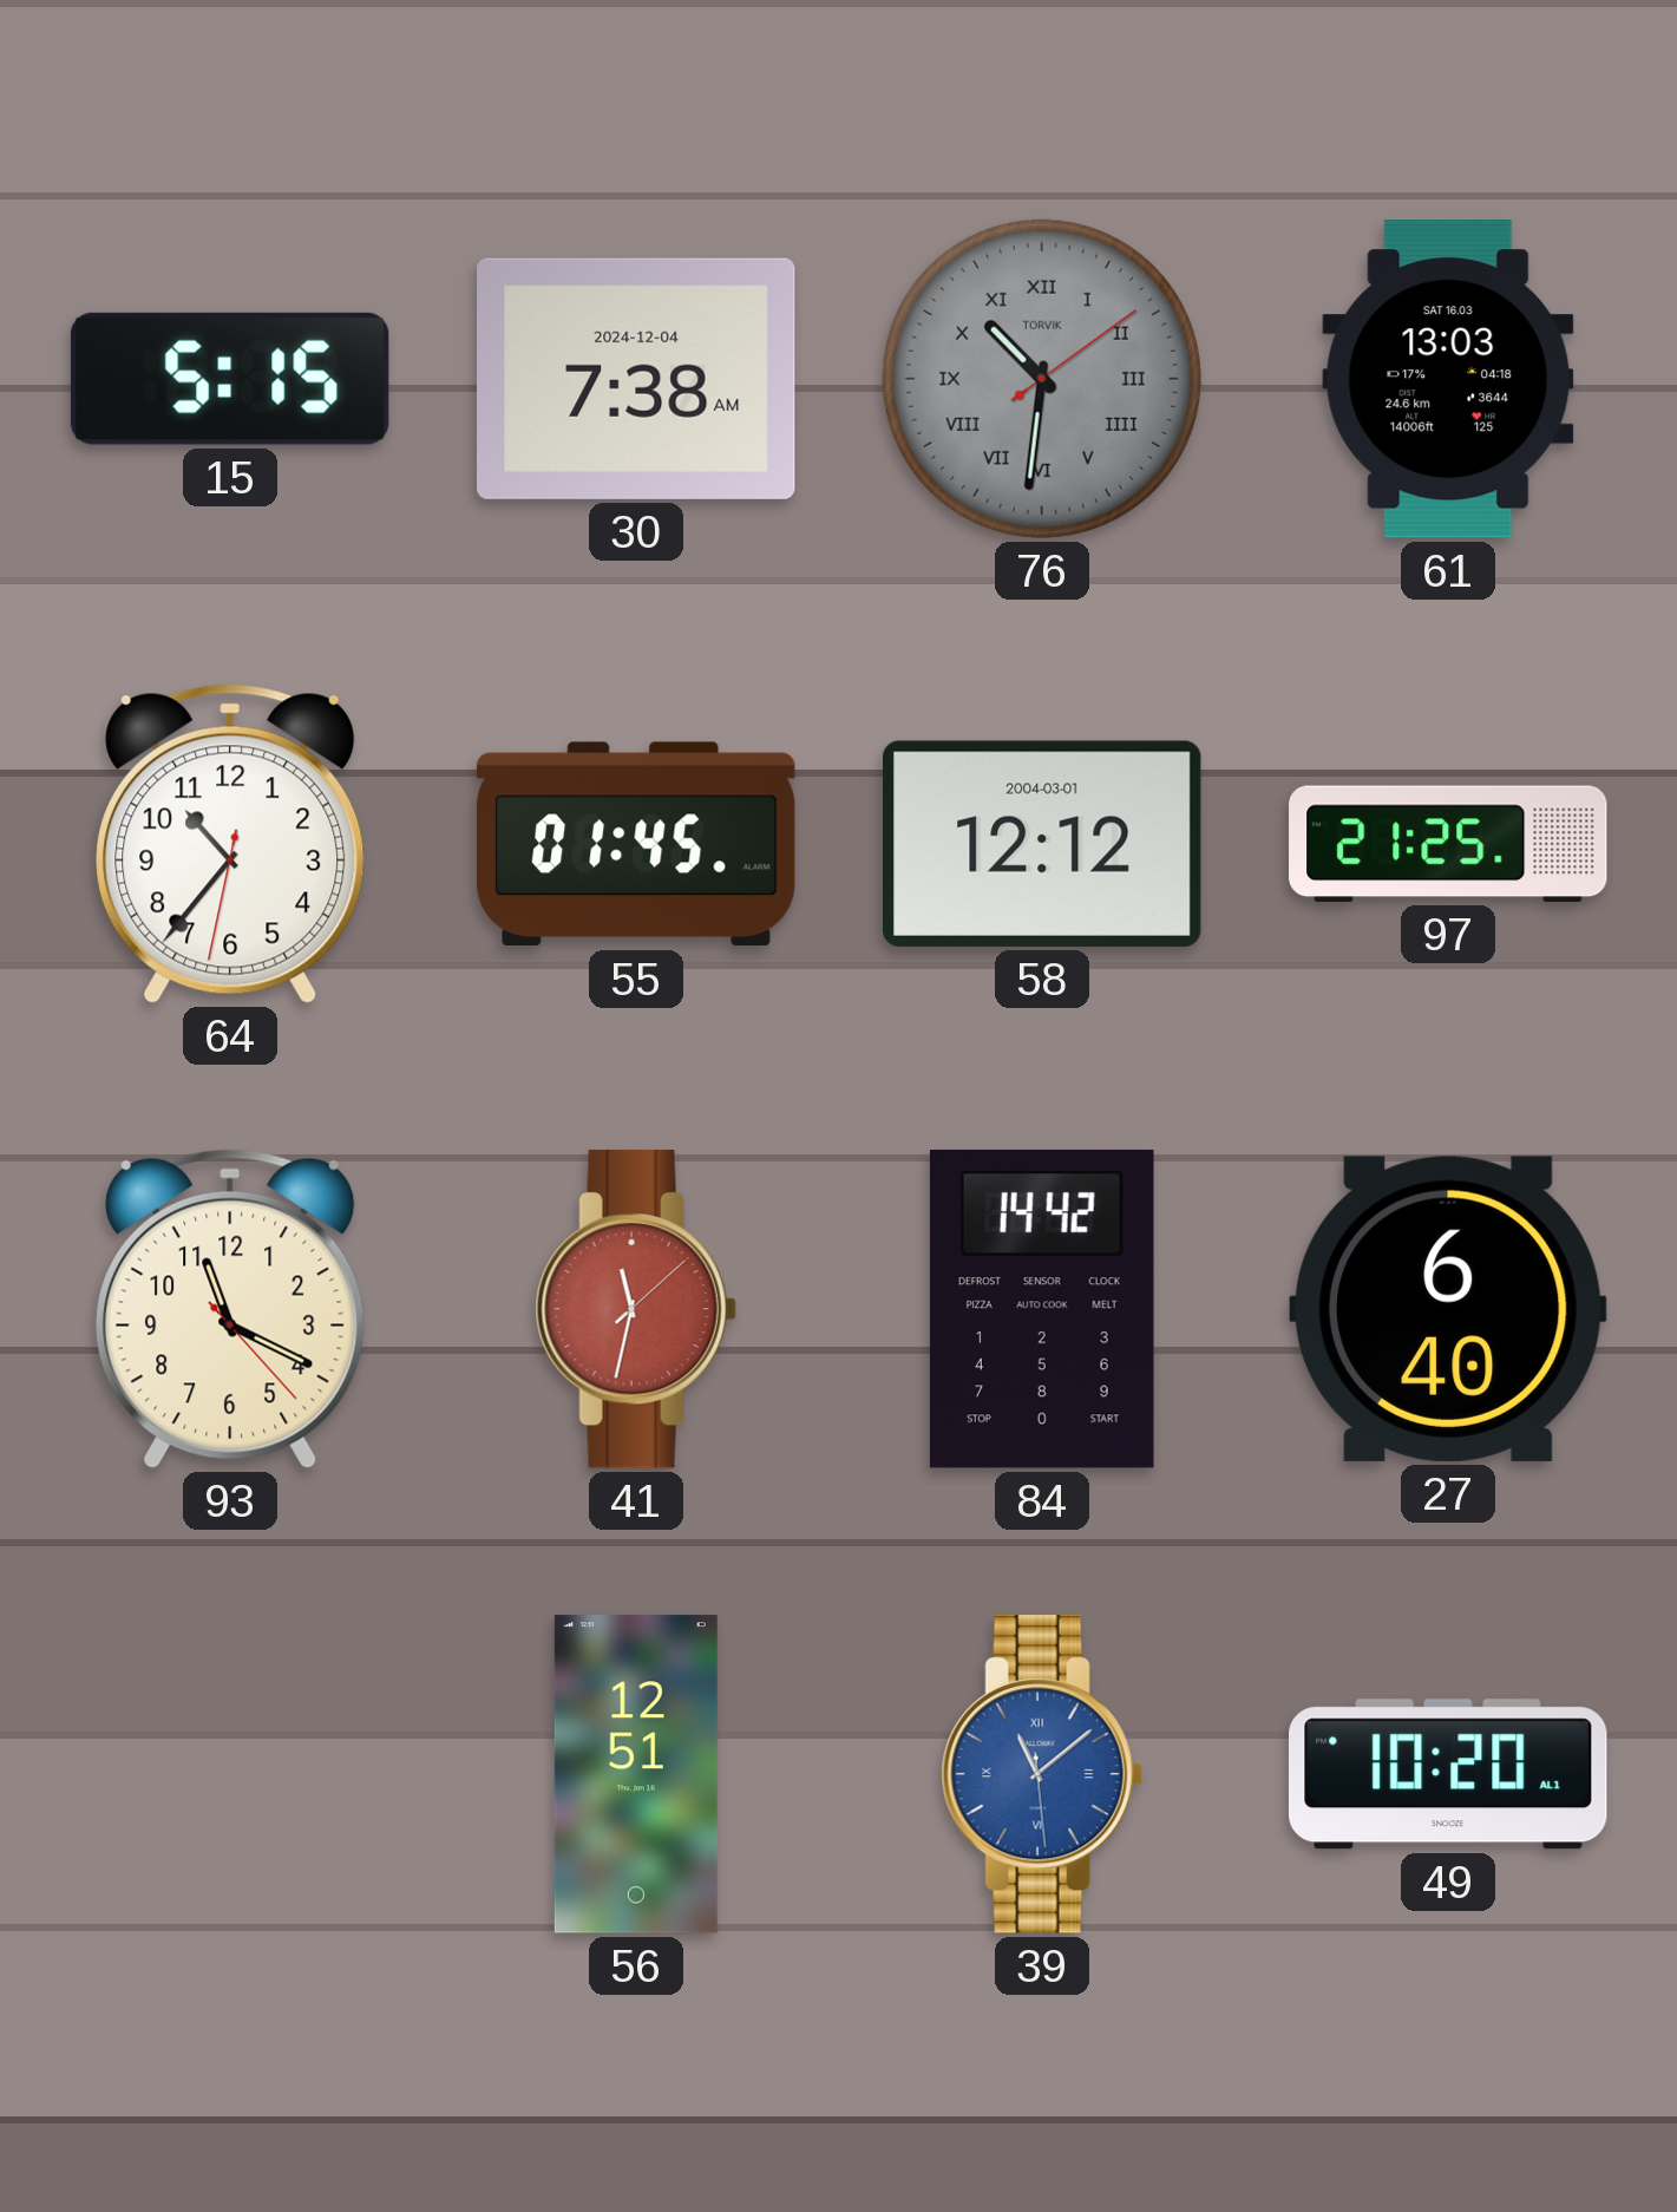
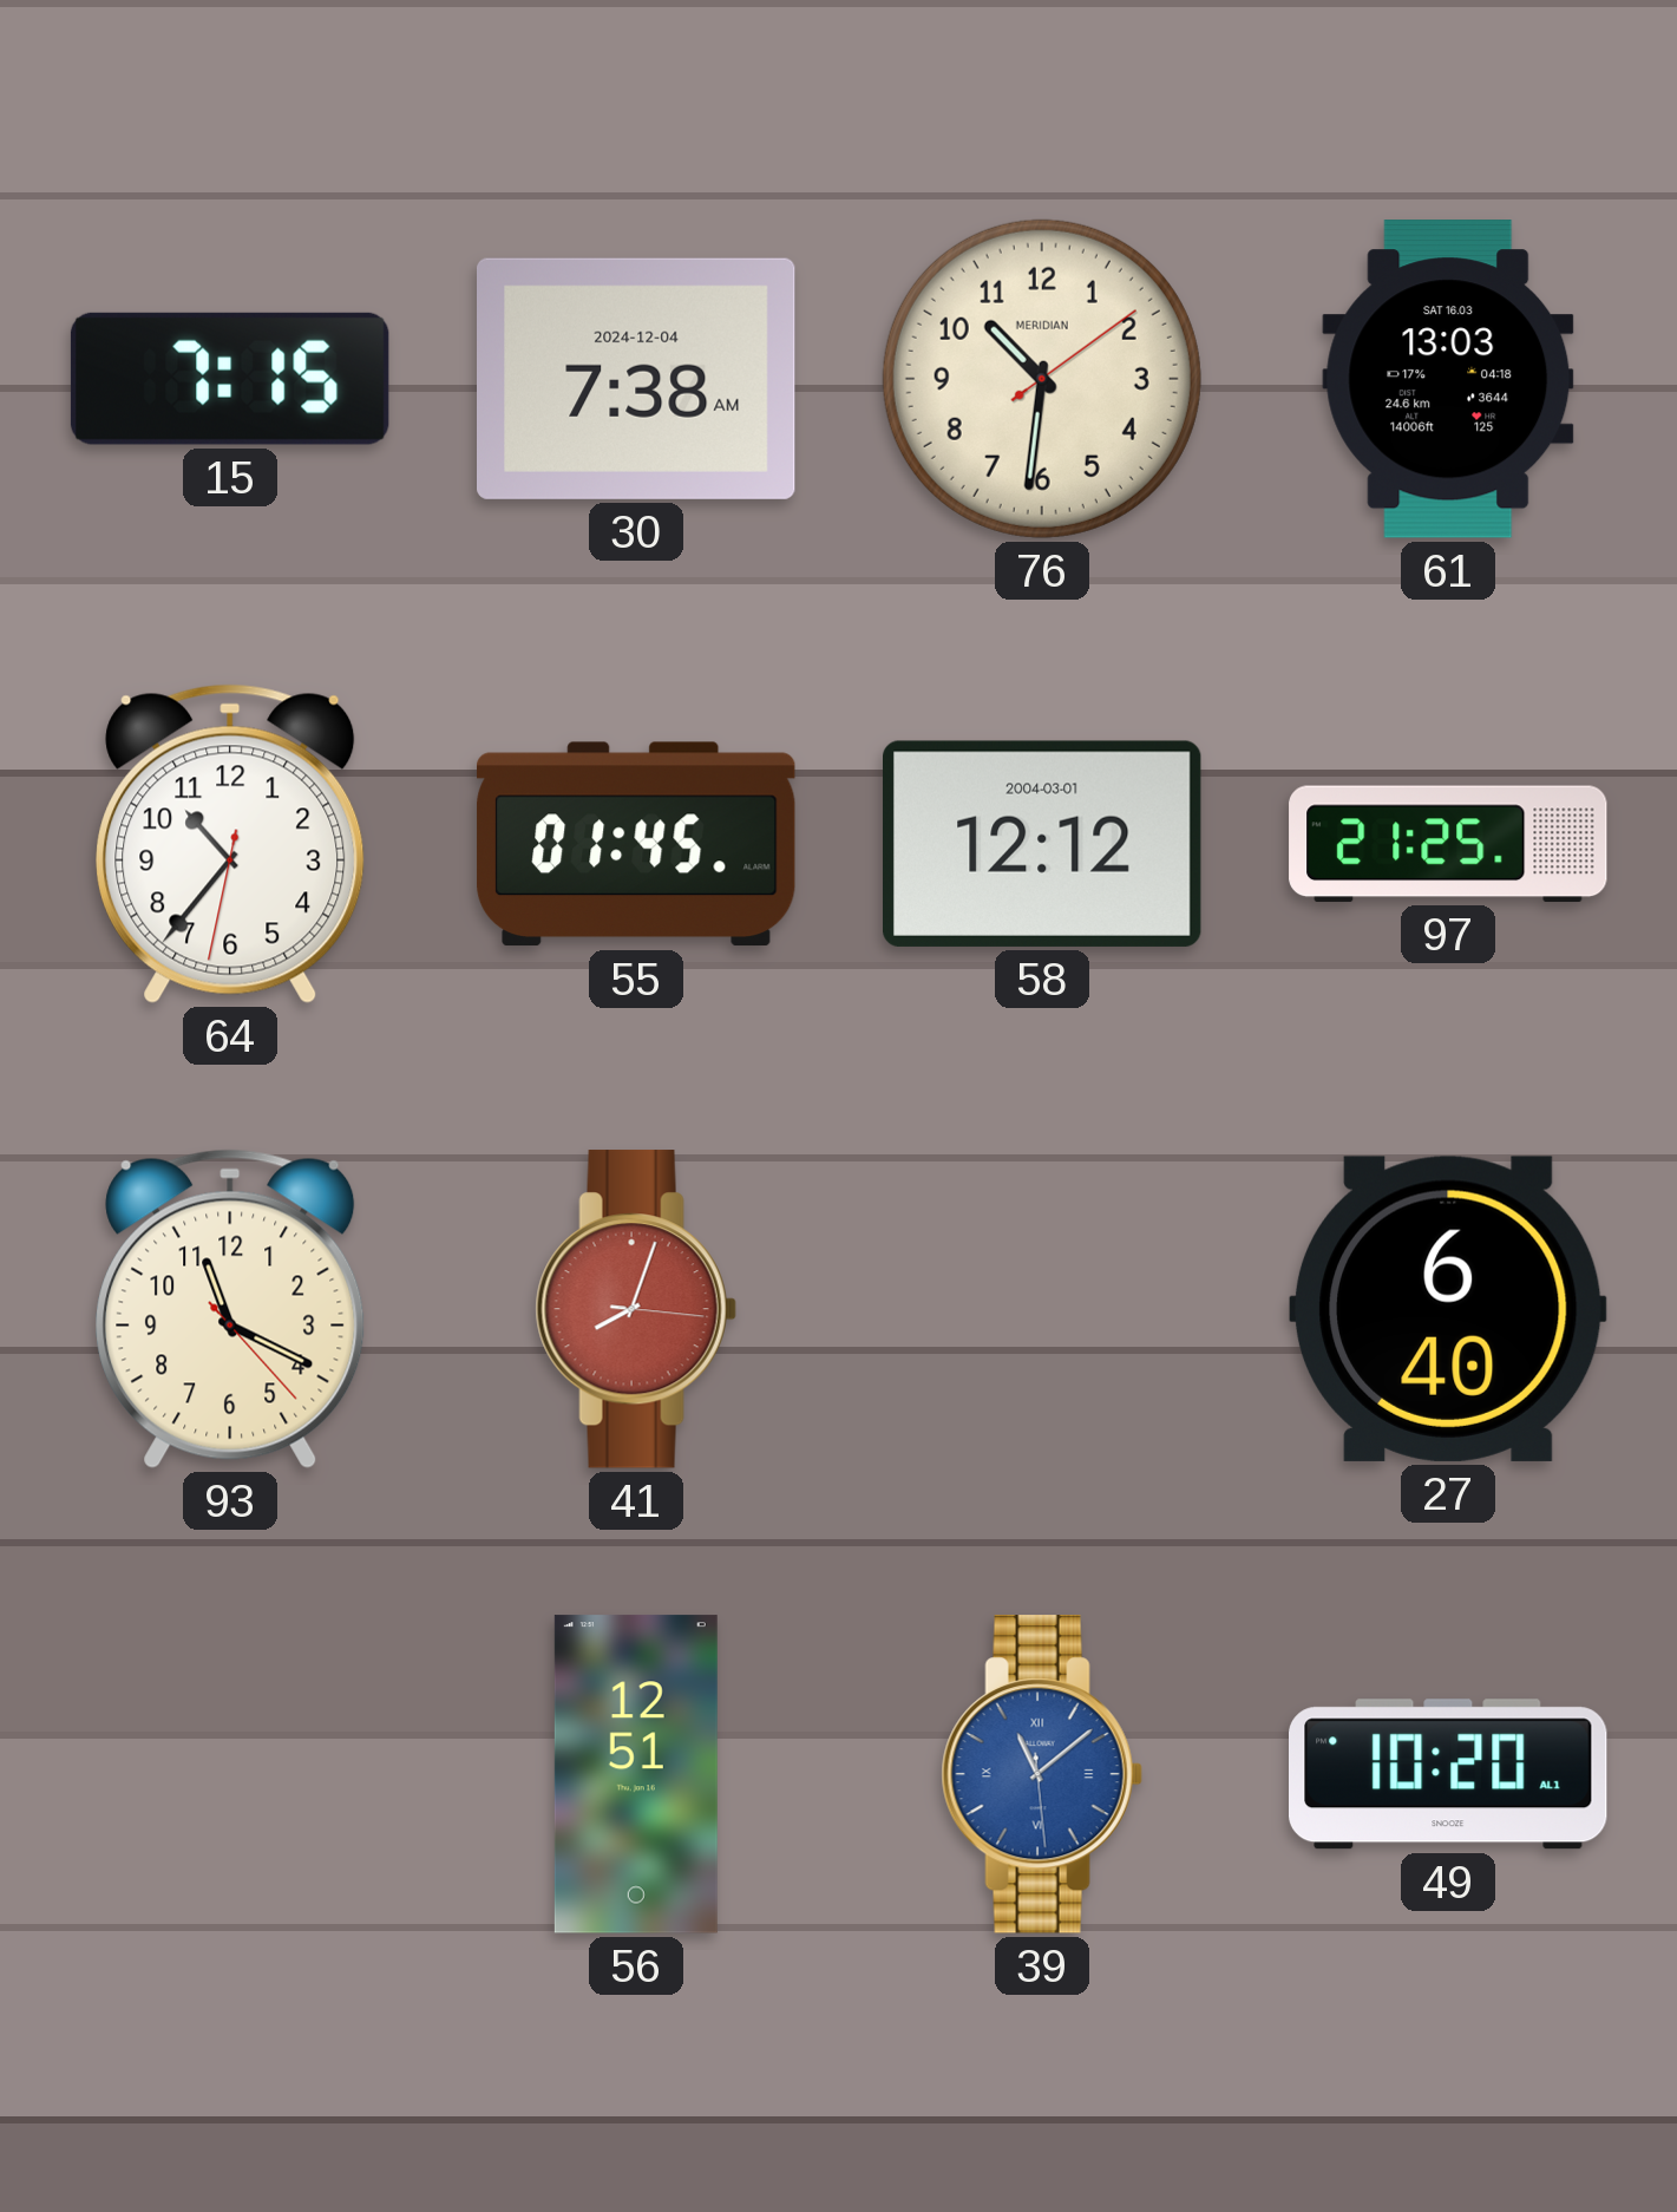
15: 5:15 -> 7:15 (230, 379)
76 dial: grey -> cream (1042, 379)
76 numerals: Roman -> Arabic (1042, 379)
76 brand: TORVIK -> MERIDIAN (1042, 379)
41: 11:32 -> 8:03 (636, 1309)
84: 14:42 -> none (1042, 1309)
